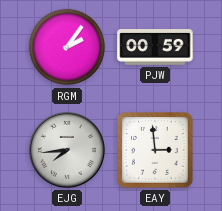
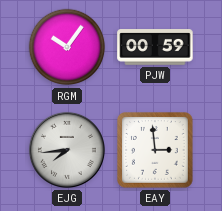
RGM: 2:06 -> 10:06 (67, 47)
